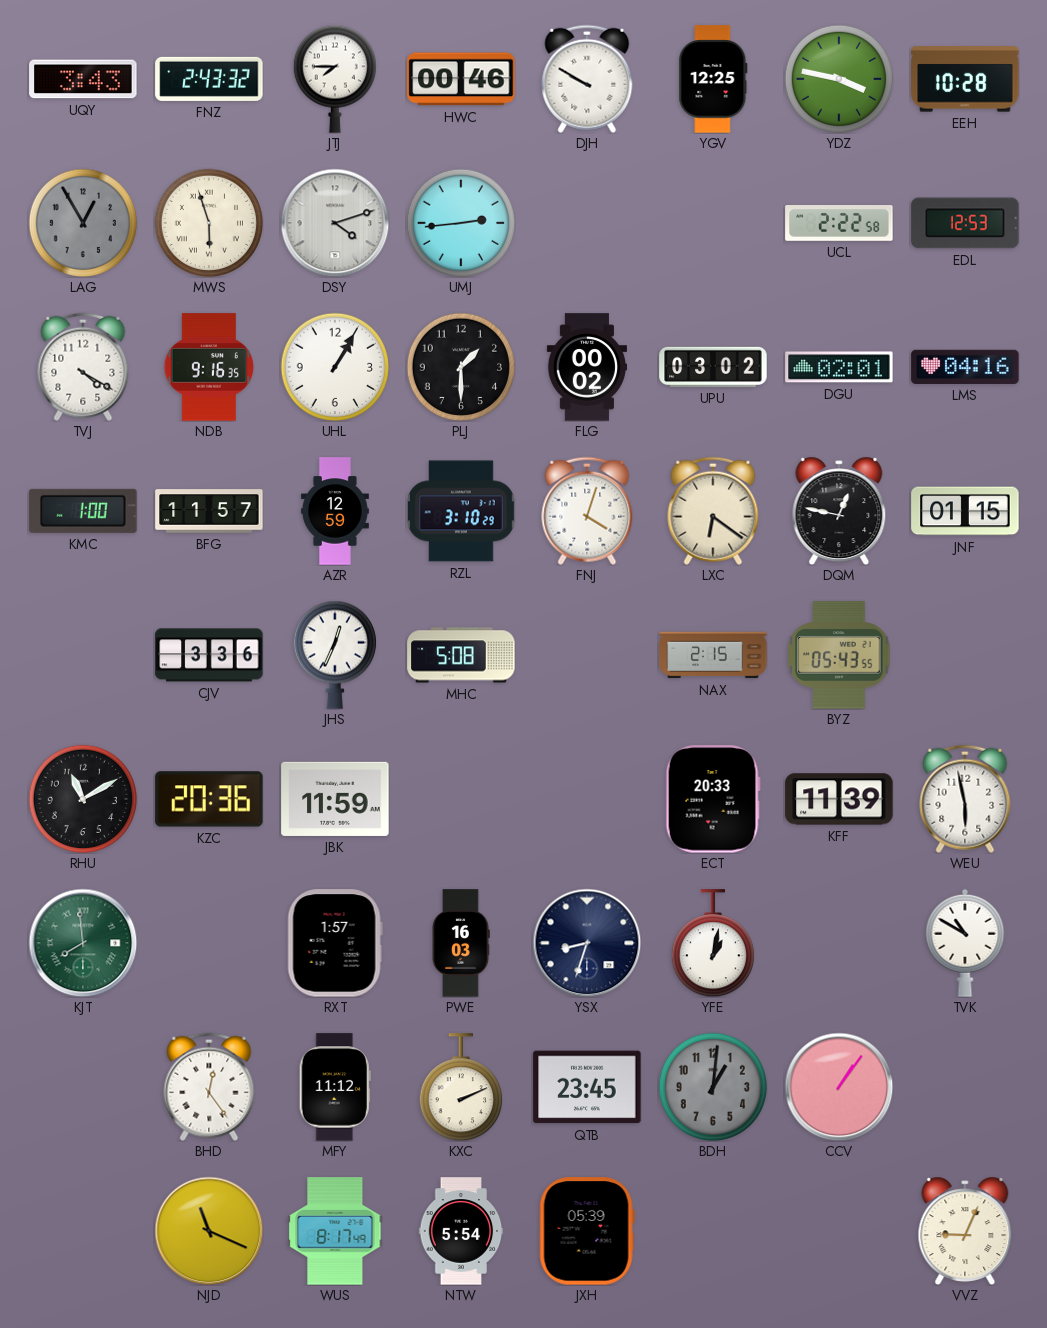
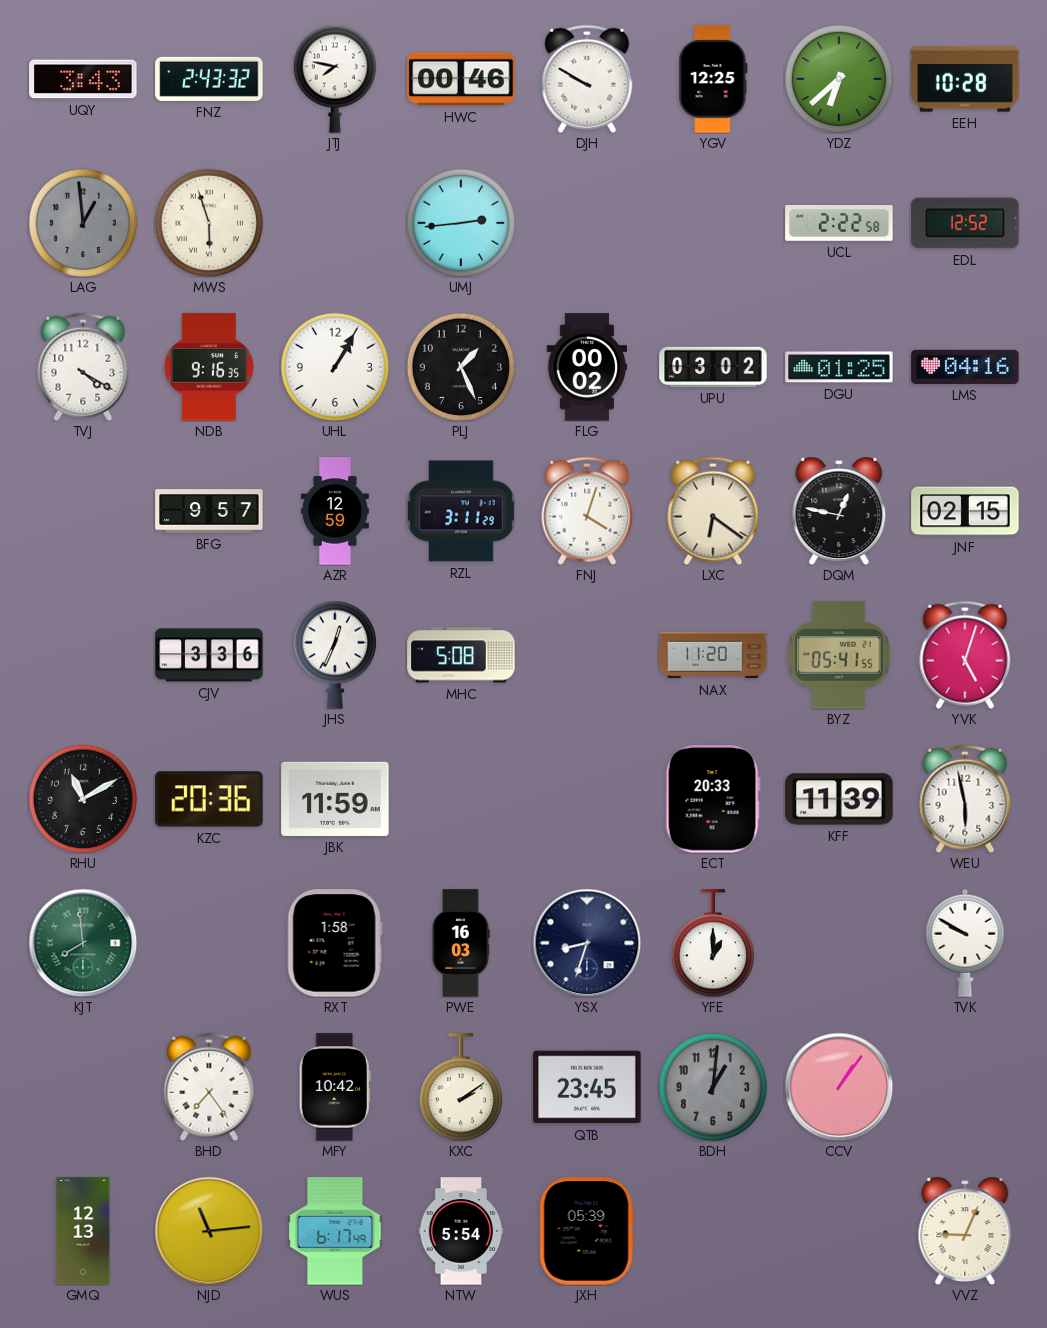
JTJ: 7:45 -> 7:47 (335, 79)
YDZ: 3:47 -> 6:38 (838, 78)
LAG: 12:55 -> 12:59 (82, 222)
DSY: 4:12 -> none (335, 223)
EDL: 12:53 -> 12:52 (965, 223)
PLJ: 1:30 -> 1:26 (460, 366)
DGU: 02:01 -> 01:25 (839, 367)
KMC: 1:00 -> none (83, 511)
BFG: 11:57 -> 9:57 (209, 511)
RZL: 3:10 -> 3:11 (462, 511)
JNF: 01:15 -> 02:15 (965, 511)
NAX: 2:15 -> 11:20 (713, 655)
BYZ: 05:43 -> 05:41 (839, 655)
YVK: none -> 5:03 (965, 655)
RXT: 1:57 -> 1:58 (335, 943)
YFE: 1:02 -> 1:00 (713, 943)
TVK: 10:50 -> 9:50 (965, 943)
BHD: 12:24 -> 7:24 (209, 1087)
MFY: 11:12 -> 10:42 (335, 1087)
KXC: 2:11 -> 2:09 (461, 1087)
GMQ: none -> 12:13 (83, 1231)
NJD: 11:19 -> 11:14 (209, 1231)
WUS: 8:17 -> 6:17 (335, 1231)
